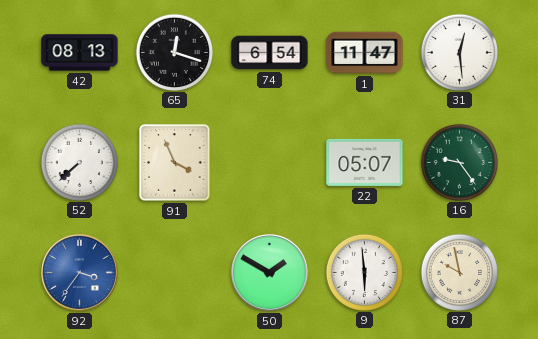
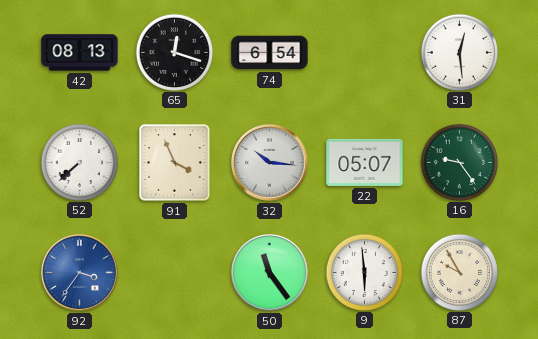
1: 11:47 -> none (365, 53)
32: none -> 10:16 (269, 162)
50: 1:50 -> 11:24 (269, 272)
87: 9:58 -> 9:55 (459, 272)
